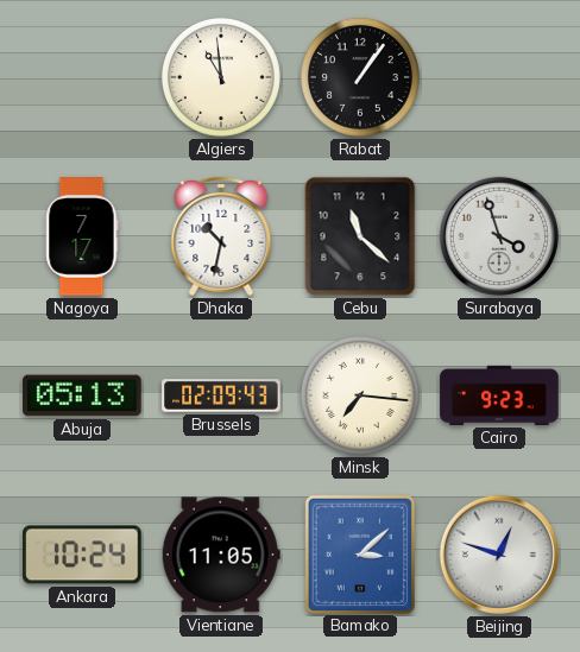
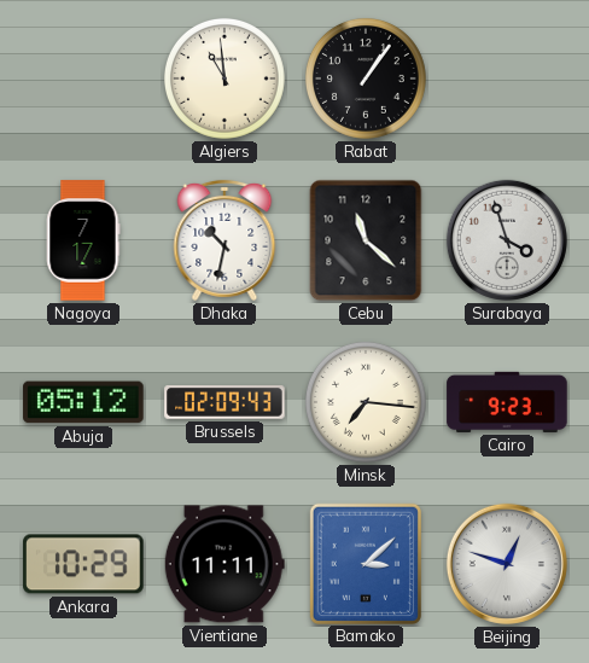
Abuja: 05:13 -> 05:12 (83, 402)
Ankara: 10:24 -> 10:29 (83, 564)
Vientiane: 11:05 -> 11:11 (224, 564)
